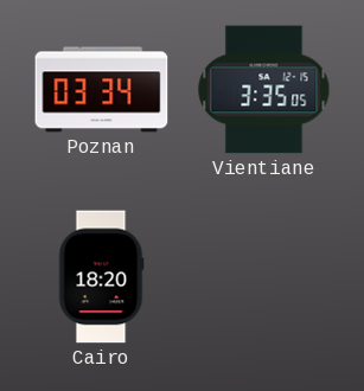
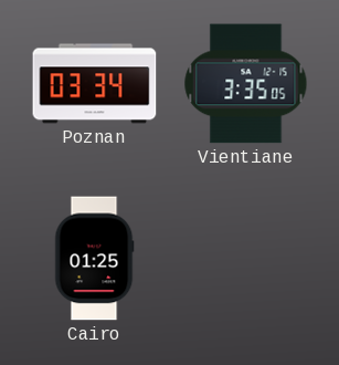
Cairo: 18:20 -> 01:25 (94, 259)
